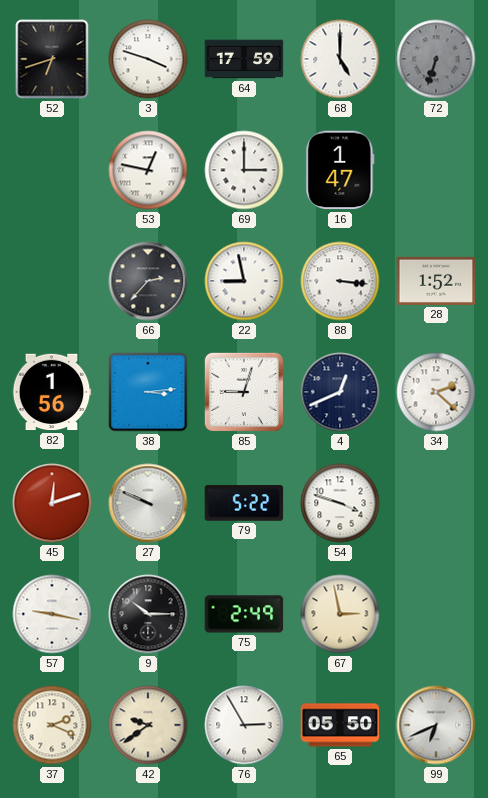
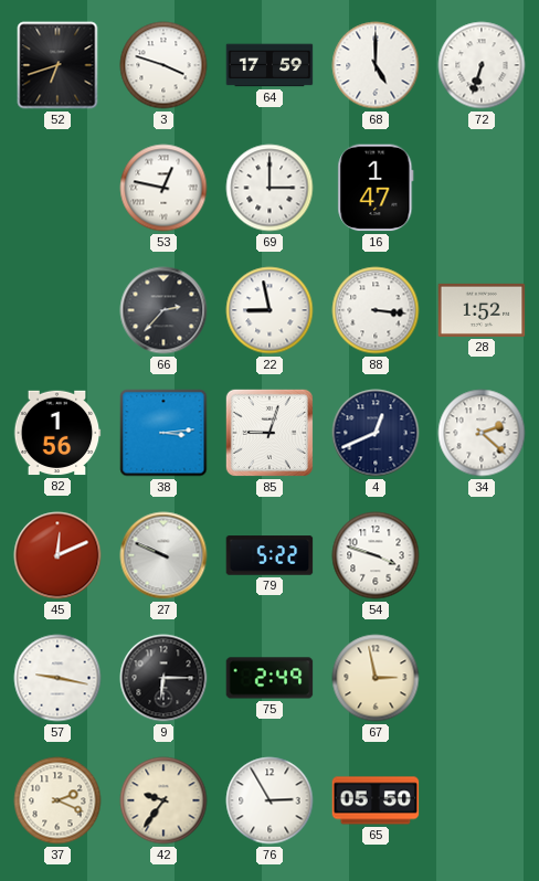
72 dial: grey -> white (482, 65)
45: 12:12 -> 12:11 (57, 555)
9: 10:15 -> 6:15 (163, 678)
42: 9:39 -> 9:36 (163, 800)
99: 6:41 -> none (436, 725)
